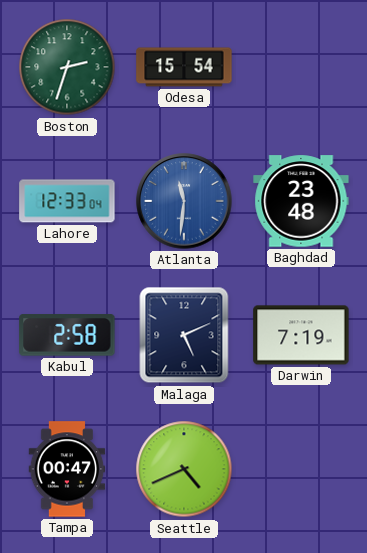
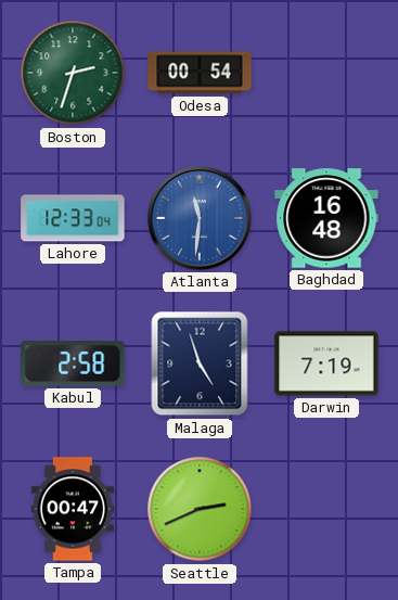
Odesa: 15:54 -> 00:54 (200, 73)
Baghdad: 23:48 -> 16:48 (326, 218)
Malaga: 5:11 -> 4:57 (200, 363)
Seattle: 4:41 -> 2:41 (200, 509)
